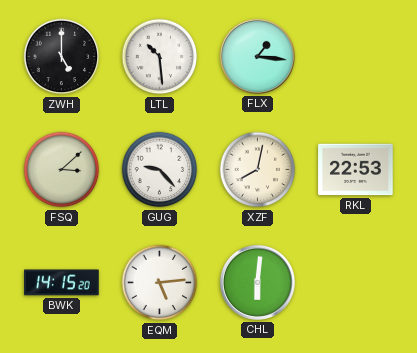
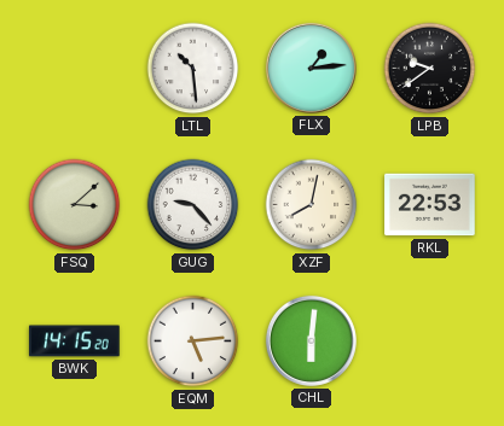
ZWH: 5:00 -> none (62, 57)
FLX: 1:16 -> 1:14 (311, 68)
LPB: none -> 9:39 (430, 69)
